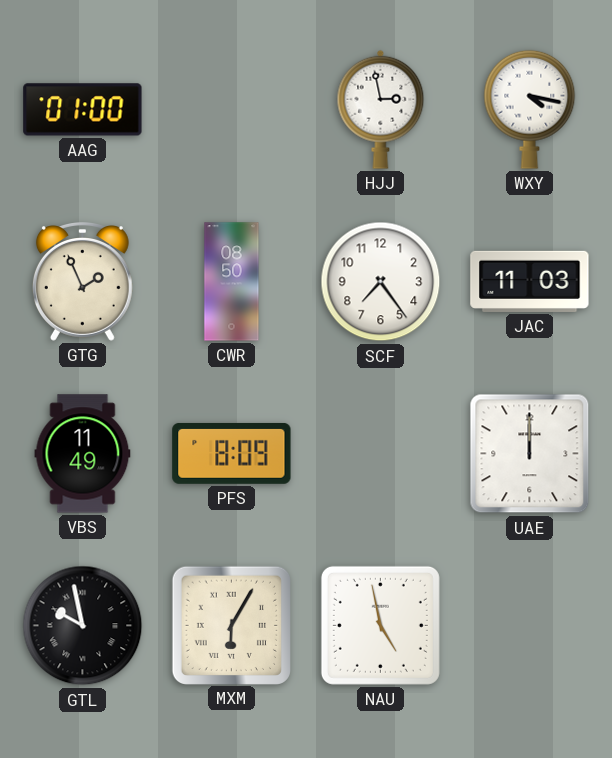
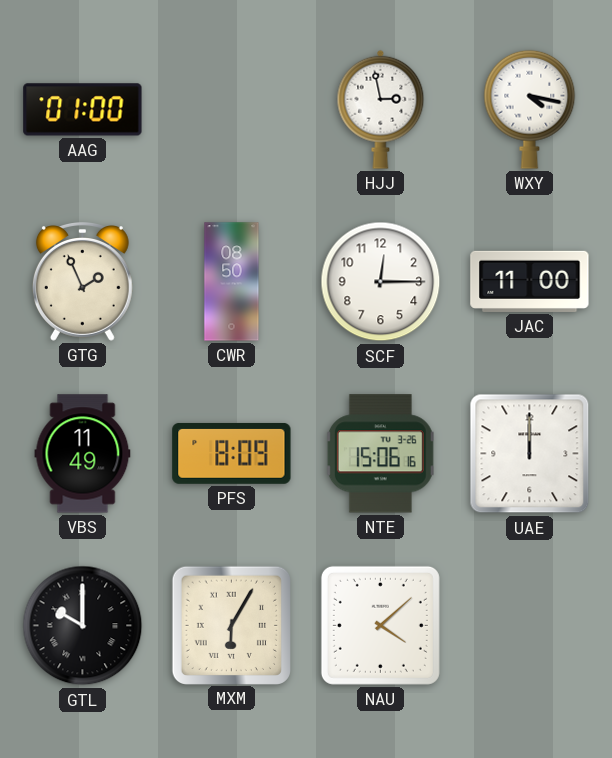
SCF: 7:24 -> 12:15 (381, 282)
JAC: 11:03 -> 11:00 (530, 281)
NTE: none -> 15:06 (380, 454)
GTL: 9:58 -> 10:00 (83, 626)
NAU: 4:58 -> 4:08 (380, 625)
